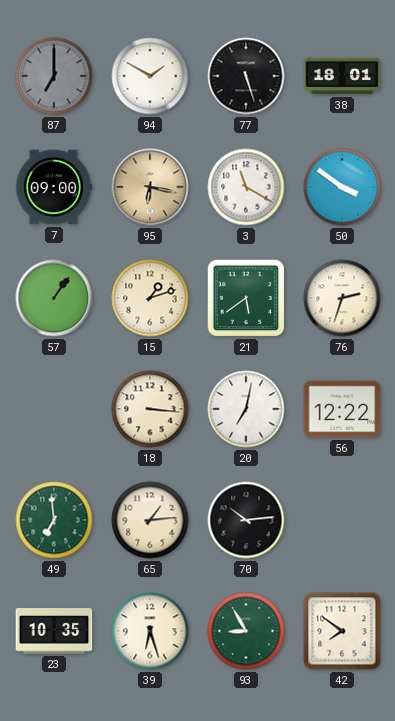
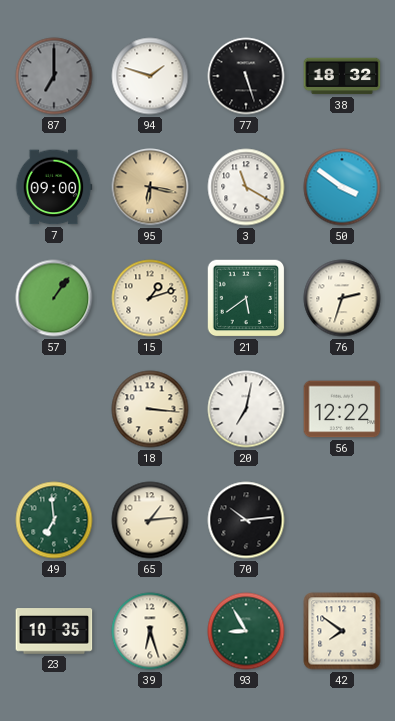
94: 1:50 -> 1:48 (150, 76)
38: 18:01 -> 18:32 (342, 76)
